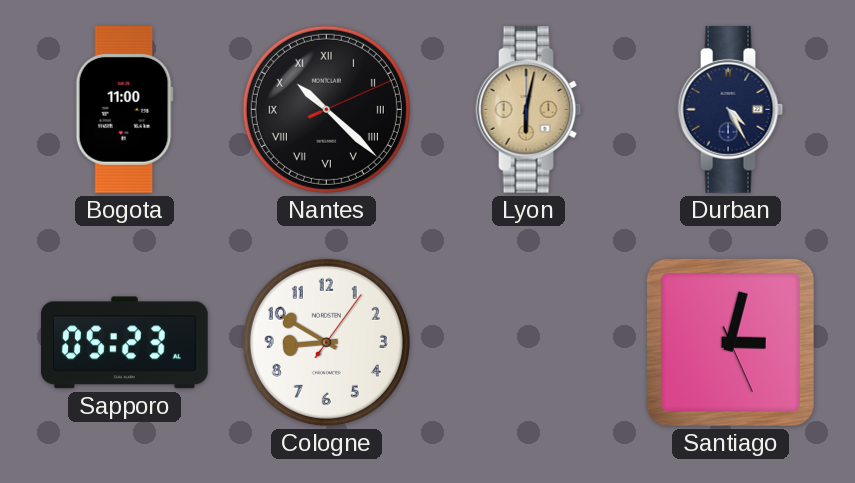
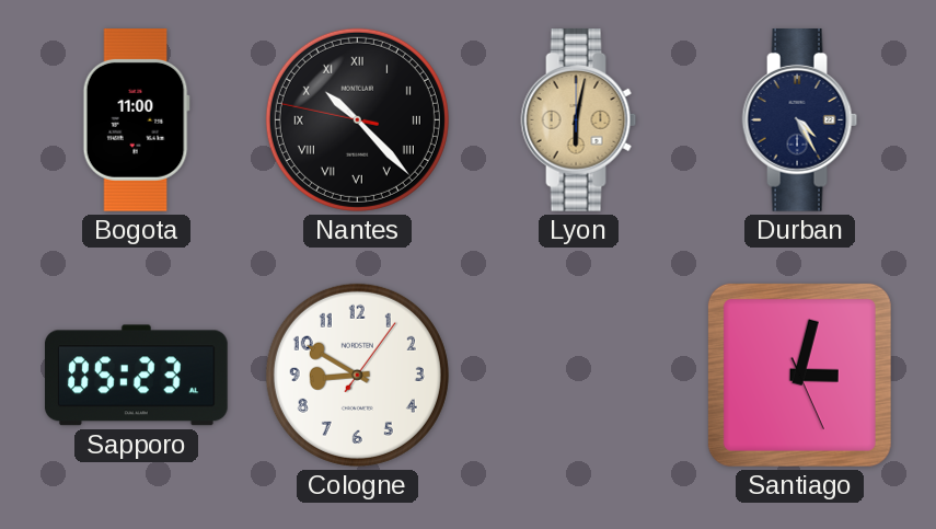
Nantes: 10:22:11 -> 10:22:47 (357, 119)
